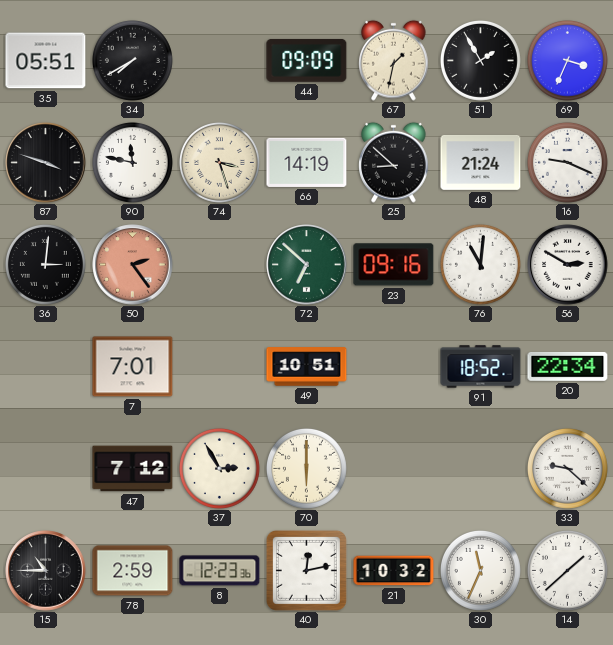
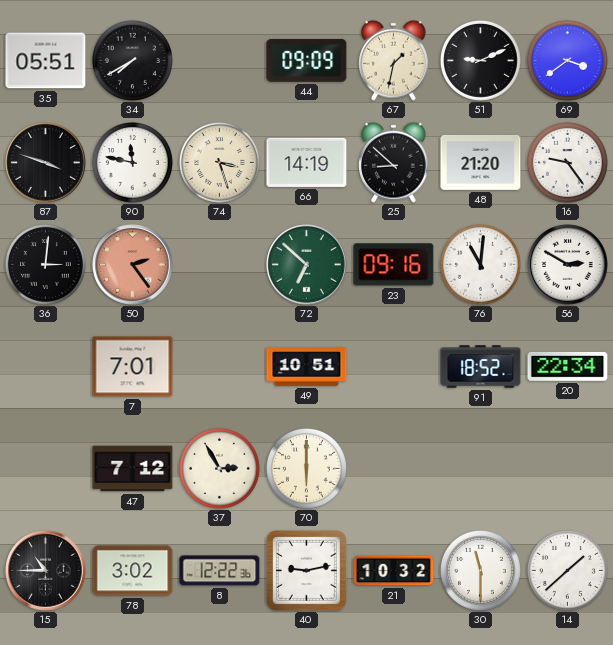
51: 1:55 -> 9:11 (480, 60)
69: 3:34 -> 3:39 (567, 60)
48: 21:24 -> 21:20 (481, 162)
16: 9:19 -> 9:24 (567, 162)
33: 9:22 -> none (567, 468)
78: 2:59 -> 3:02 (133, 571)
8: 12:23 -> 12:22 (220, 571)
40: 12:13 -> 9:13 (306, 570)
30: 11:34 -> 11:30 (480, 570)
